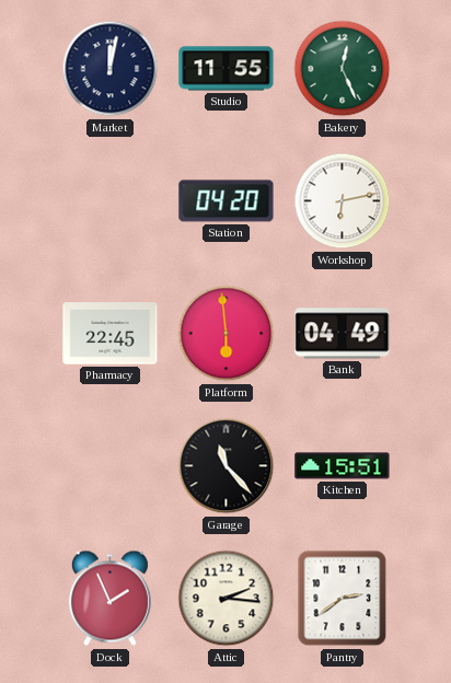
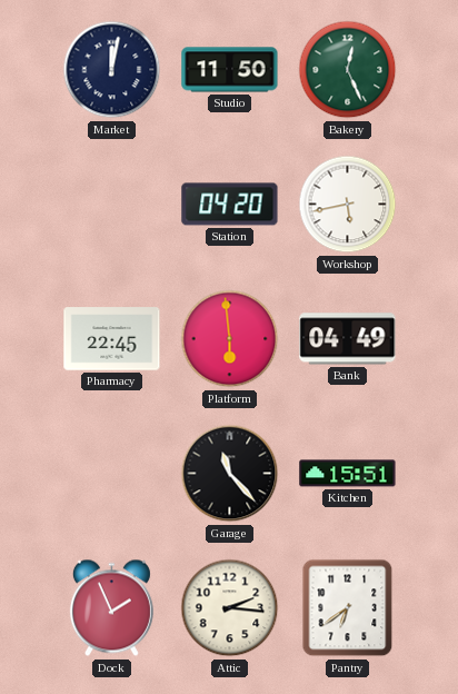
Studio: 11:55 -> 11:50 (230, 70)
Workshop: 6:13 -> 5:43 (348, 205)
Pantry: 2:39 -> 6:39 (348, 608)
